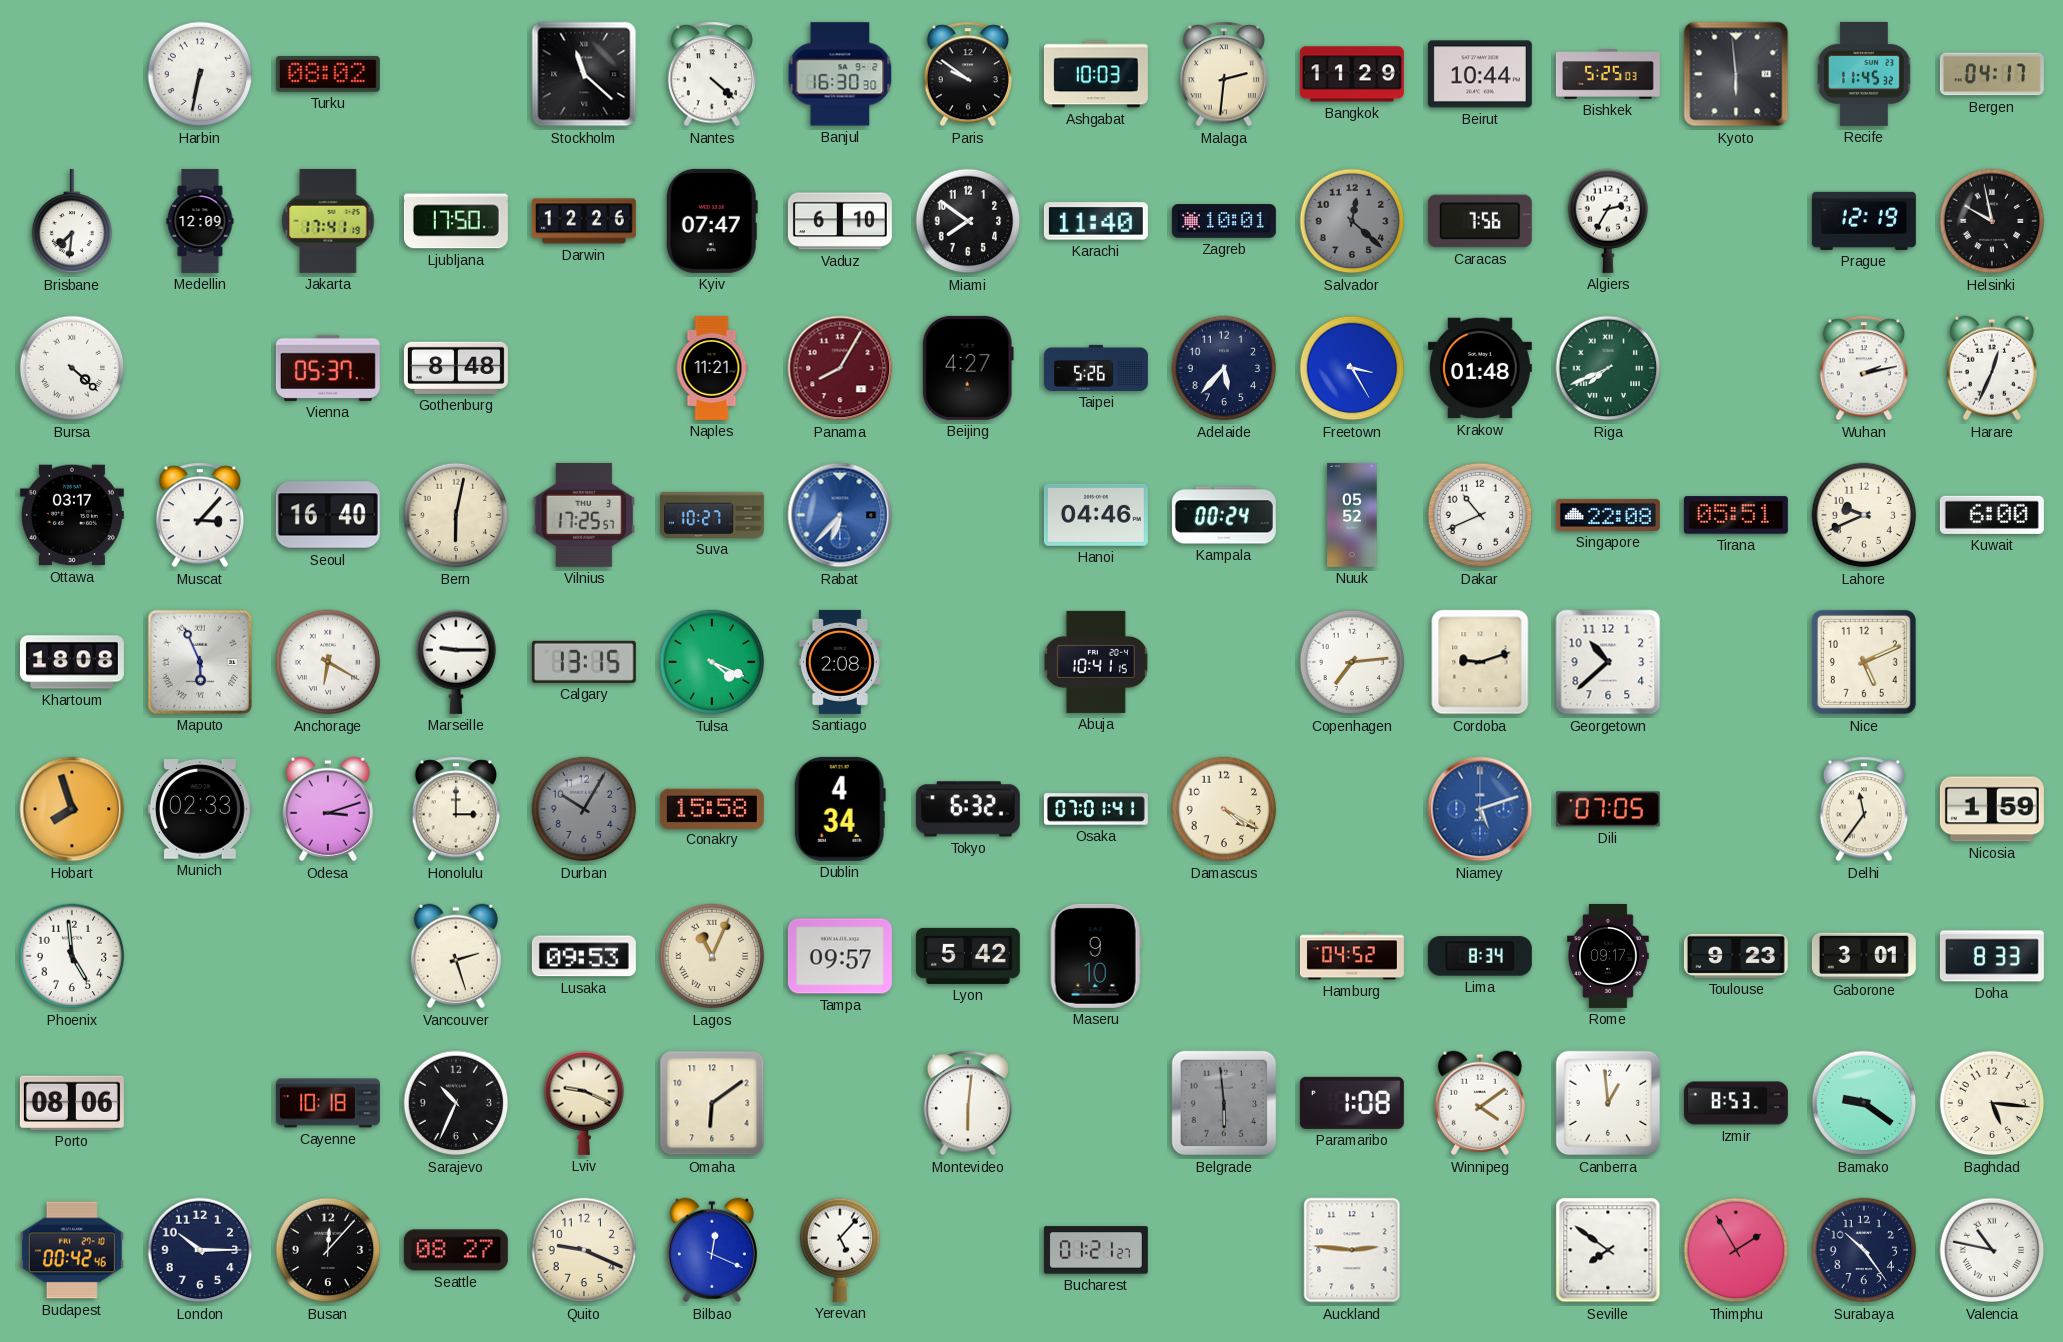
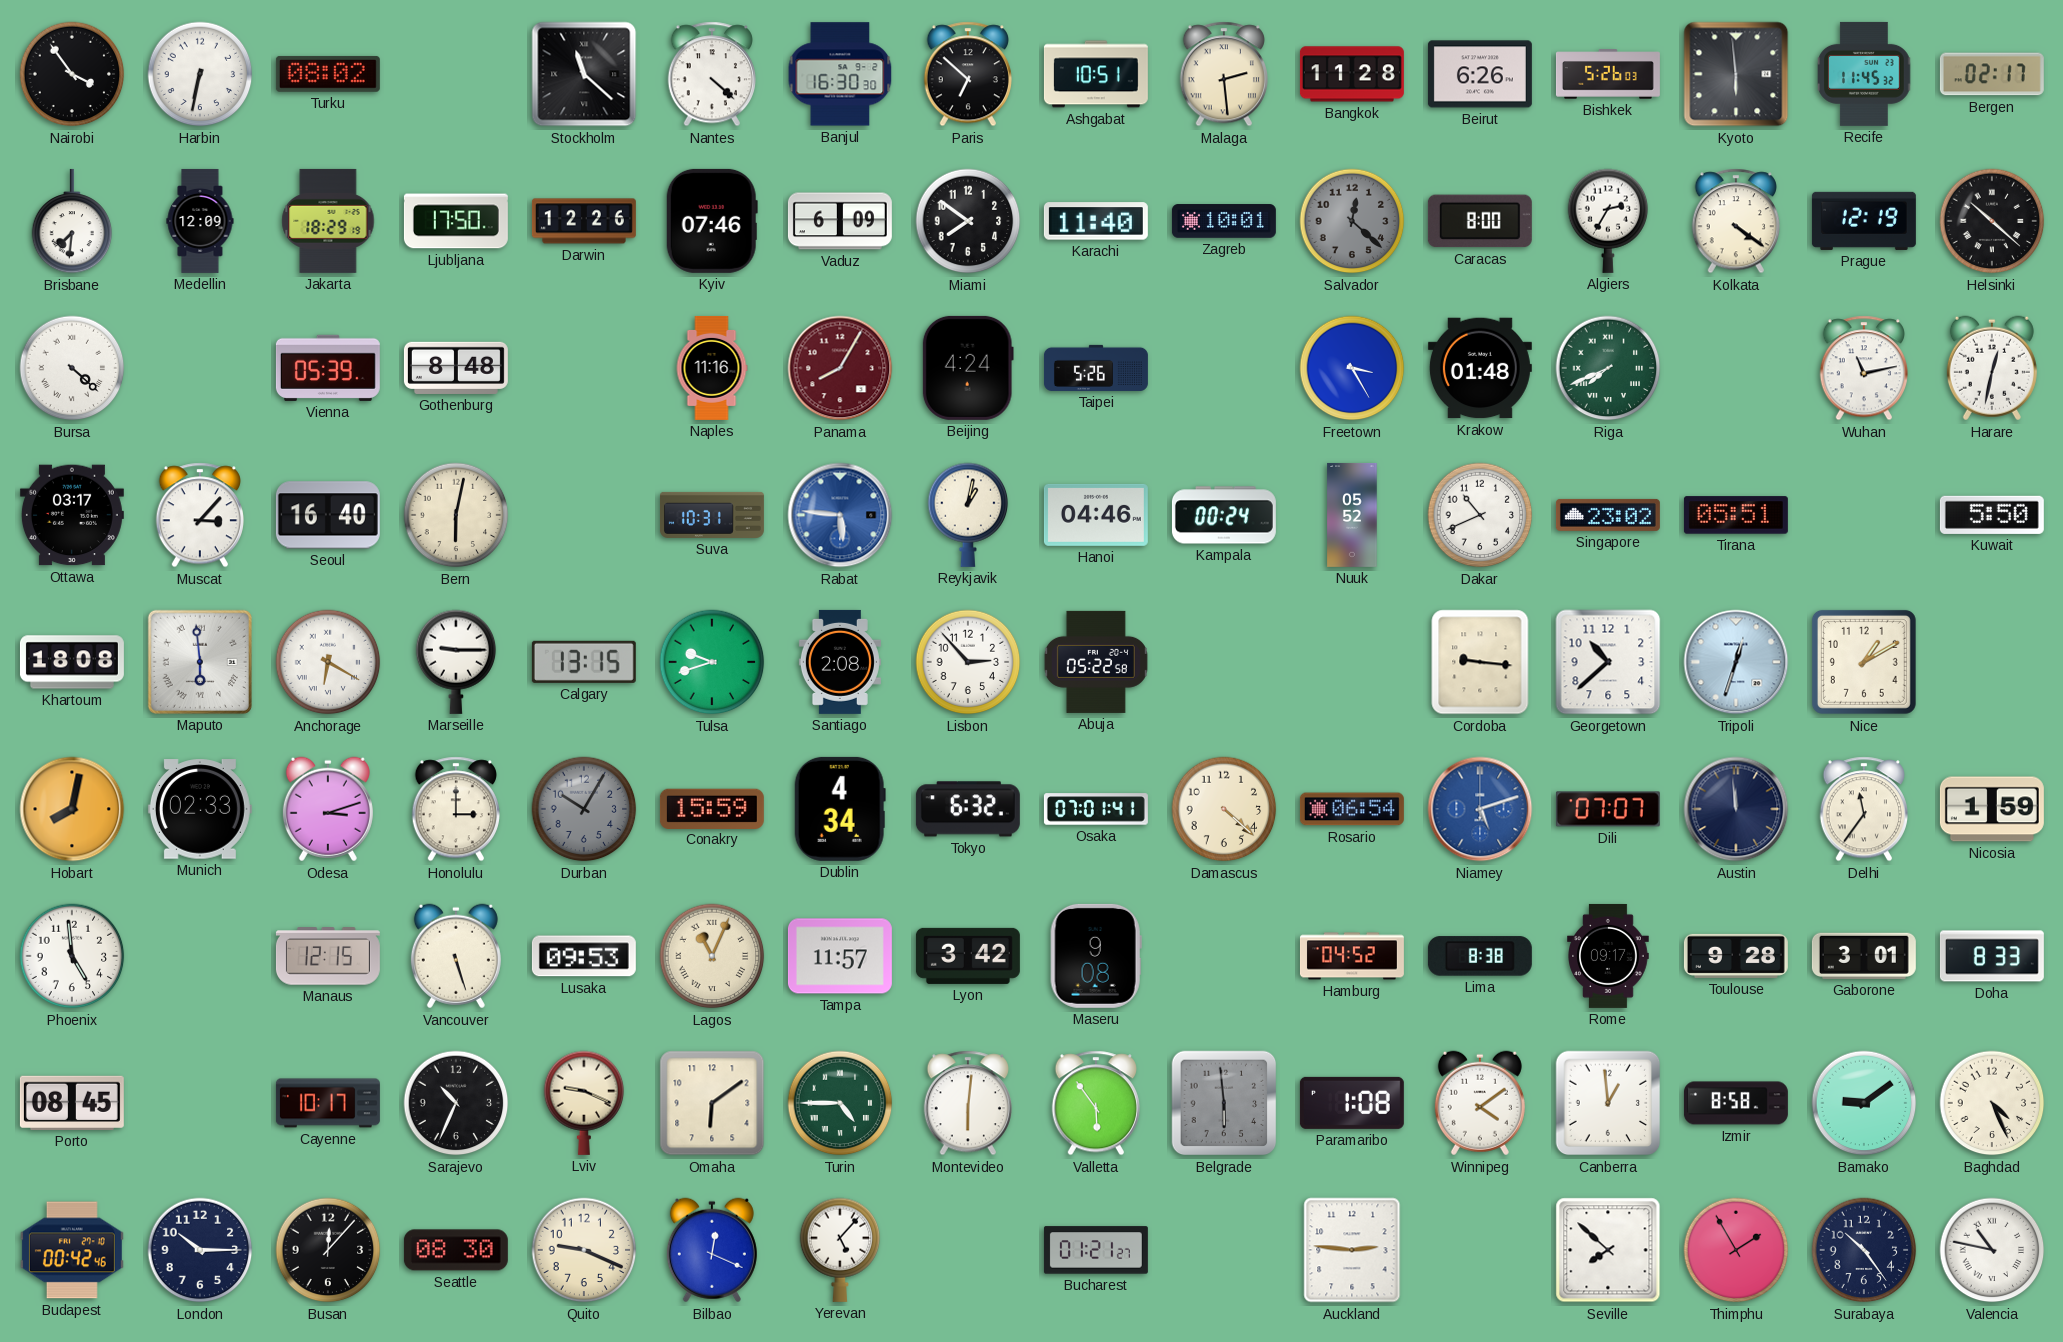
Nairobi: none -> 3:54 (72, 74)
Paris: 9:51 -> 6:52 (967, 74)
Ashgabat: 10:03 -> 10:51 (1096, 74)
Malaga: 2:31 -> 2:29 (1223, 74)
Bangkok: 11:29 -> 11:28 (1352, 74)
Beirut: 10:44 -> 6:26 (1480, 74)
Bishkek: 5:25 -> 5:26 (1608, 74)
Bergen: 04:17 -> 02:17 (1992, 74)
Jakarta: 17:41 -> 18:29 (328, 221)
Kyiv: 07:47 -> 07:46 (712, 221)
Vaduz: 6:10 -> 6:09 (840, 221)
Caracas: 7:56 -> 8:00 (1480, 221)
Kolkata: none -> 4:21 (1735, 221)
Helsinki: 9:58 -> 10:22 (1992, 221)
Vienna: 05:37 -> 05:39 (328, 368)
Naples: 11:21 -> 11:16 (712, 368)
Beijing: 4:27 -> 4:24 (968, 368)
Adelaide: 5:37 -> none (1224, 368)
Wuhan: 2:13 -> 11:13 (1863, 368)
Harare: 12:34 -> 12:32 (1992, 368)
Vilnius: 17:25 -> none (584, 515)
Suva: 10:27 -> 10:31 (712, 515)
Rabat: 6:37 -> 5:46 (840, 515)
Reykjavik: none -> 1:02 (968, 515)
Singapore: 22:08 -> 23:02 (1608, 515)
Lahore: 9:41 -> none (1864, 515)
Kuwait: 6:00 -> 5:50 (1992, 515)
Maputo: 5:56 -> 5:59 (200, 662)
Tulsa: 4:19 -> 9:42 (712, 662)
Lisbon: none -> 2:53 (968, 662)
Abuja: 10:41 -> 05:22 (1096, 662)
Copenhagen: 7:14 -> none (1352, 662)
Cordoba: 9:12 -> 9:16 (1480, 662)
Tripoli: none -> 12:33 (1736, 662)
Nice: 5:11 -> 1:10 (1864, 662)
Hobart: 7:57 -> 8:02 (72, 809)
Conakry: 15:58 -> 15:59 (712, 808)
Damascus: 4:20 -> 4:22 (1224, 809)
Rosario: none -> 06:54 (1352, 809)
Dili: 07:05 -> 07:07 (1608, 809)
Austin: none -> 11:59 (1736, 809)
Manaus: none -> 12:15 (328, 956)
Vancouver: 2:27 -> 5:27 (456, 956)
Tampa: 09:57 -> 11:57 (840, 956)
Lyon: 5:42 -> 3:42 (968, 956)
Maseru: 9:10 -> 9:08 (1096, 956)
Lima: 8:34 -> 8:38 (1480, 956)
Toulouse: 9:23 -> 9:28 (1736, 956)
Porto: 08:06 -> 08:45 (72, 1103)
Cayenne: 10:18 -> 10:17 (328, 1103)
Turin: none -> 4:45 (840, 1103)
Valletta: none -> 5:54 (1095, 1103)
Izmir: 8:53 -> 8:58 (1736, 1103)
Bamako: 9:21 -> 9:09 (1864, 1103)
Baghdad: 5:16 -> 4:26 (1992, 1103)
Seattle: 08:27 -> 08:30 (456, 1250)
Seville: 7:51 -> 7:52 (1608, 1250)
